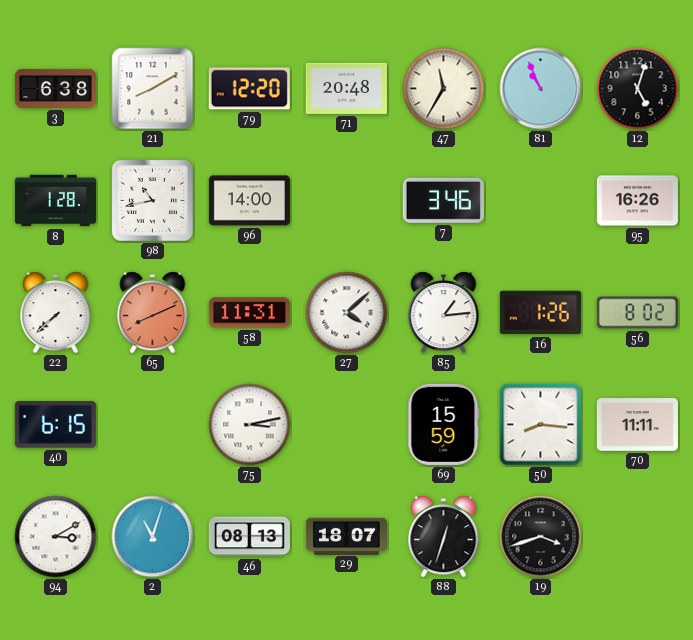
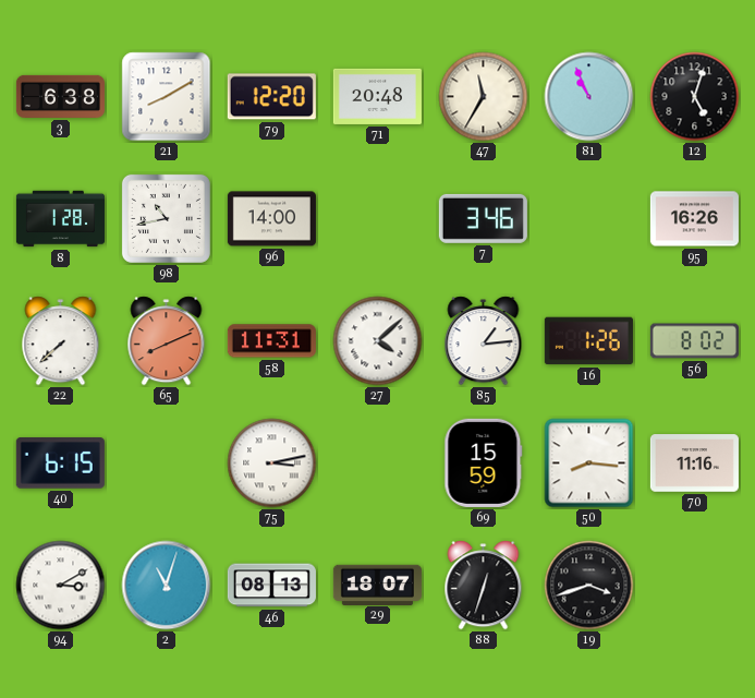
70: 11:11 -> 11:16 (694, 464)
